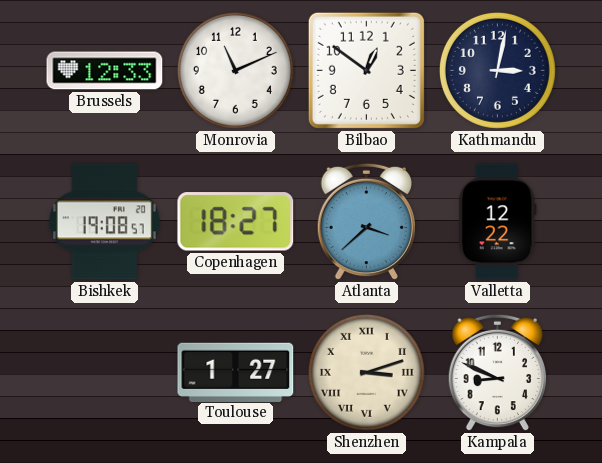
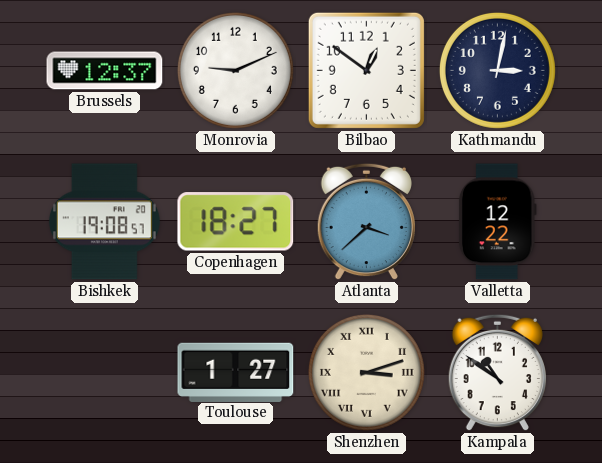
Brussels: 12:33 -> 12:37 (105, 71)
Monrovia: 11:11 -> 9:11 (235, 70)
Kampala: 8:49 -> 10:51 (497, 373)
